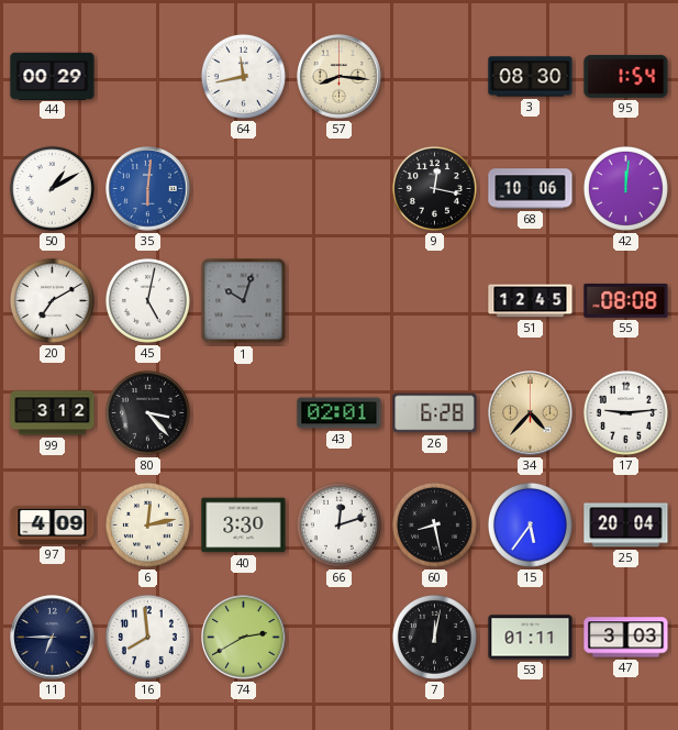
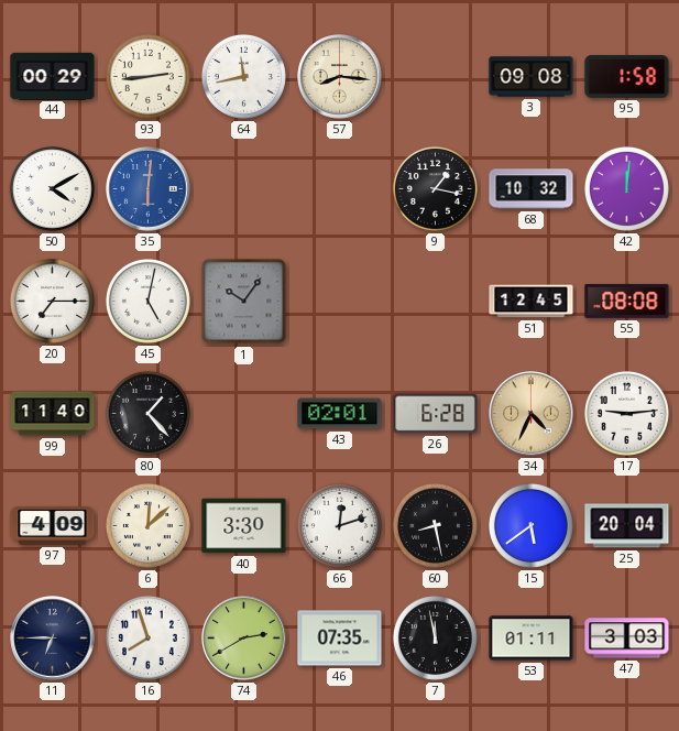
93: none -> 2:44 (147, 76)
3: 08:30 -> 09:08 (532, 77)
95: 1:54 -> 1:58 (627, 76)
50: 1:10 -> 4:10 (52, 188)
9: 12:17 -> 1:17 (435, 188)
68: 10:06 -> 10:32 (532, 189)
20: 7:10 -> 7:15 (52, 301)
1: 10:03 -> 10:06 (244, 302)
99: 3:12 -> 11:40 (53, 414)
80: 3:23 -> 1:23 (147, 413)
34: 4:37 -> 4:34 (532, 414)
6: 12:13 -> 12:08 (147, 525)
15: 5:36 -> 5:39 (530, 525)
16: 7:59 -> 7:57 (147, 637)
46: none -> 07:35 (340, 639)
7: 12:02 -> 11:58 (435, 637)
